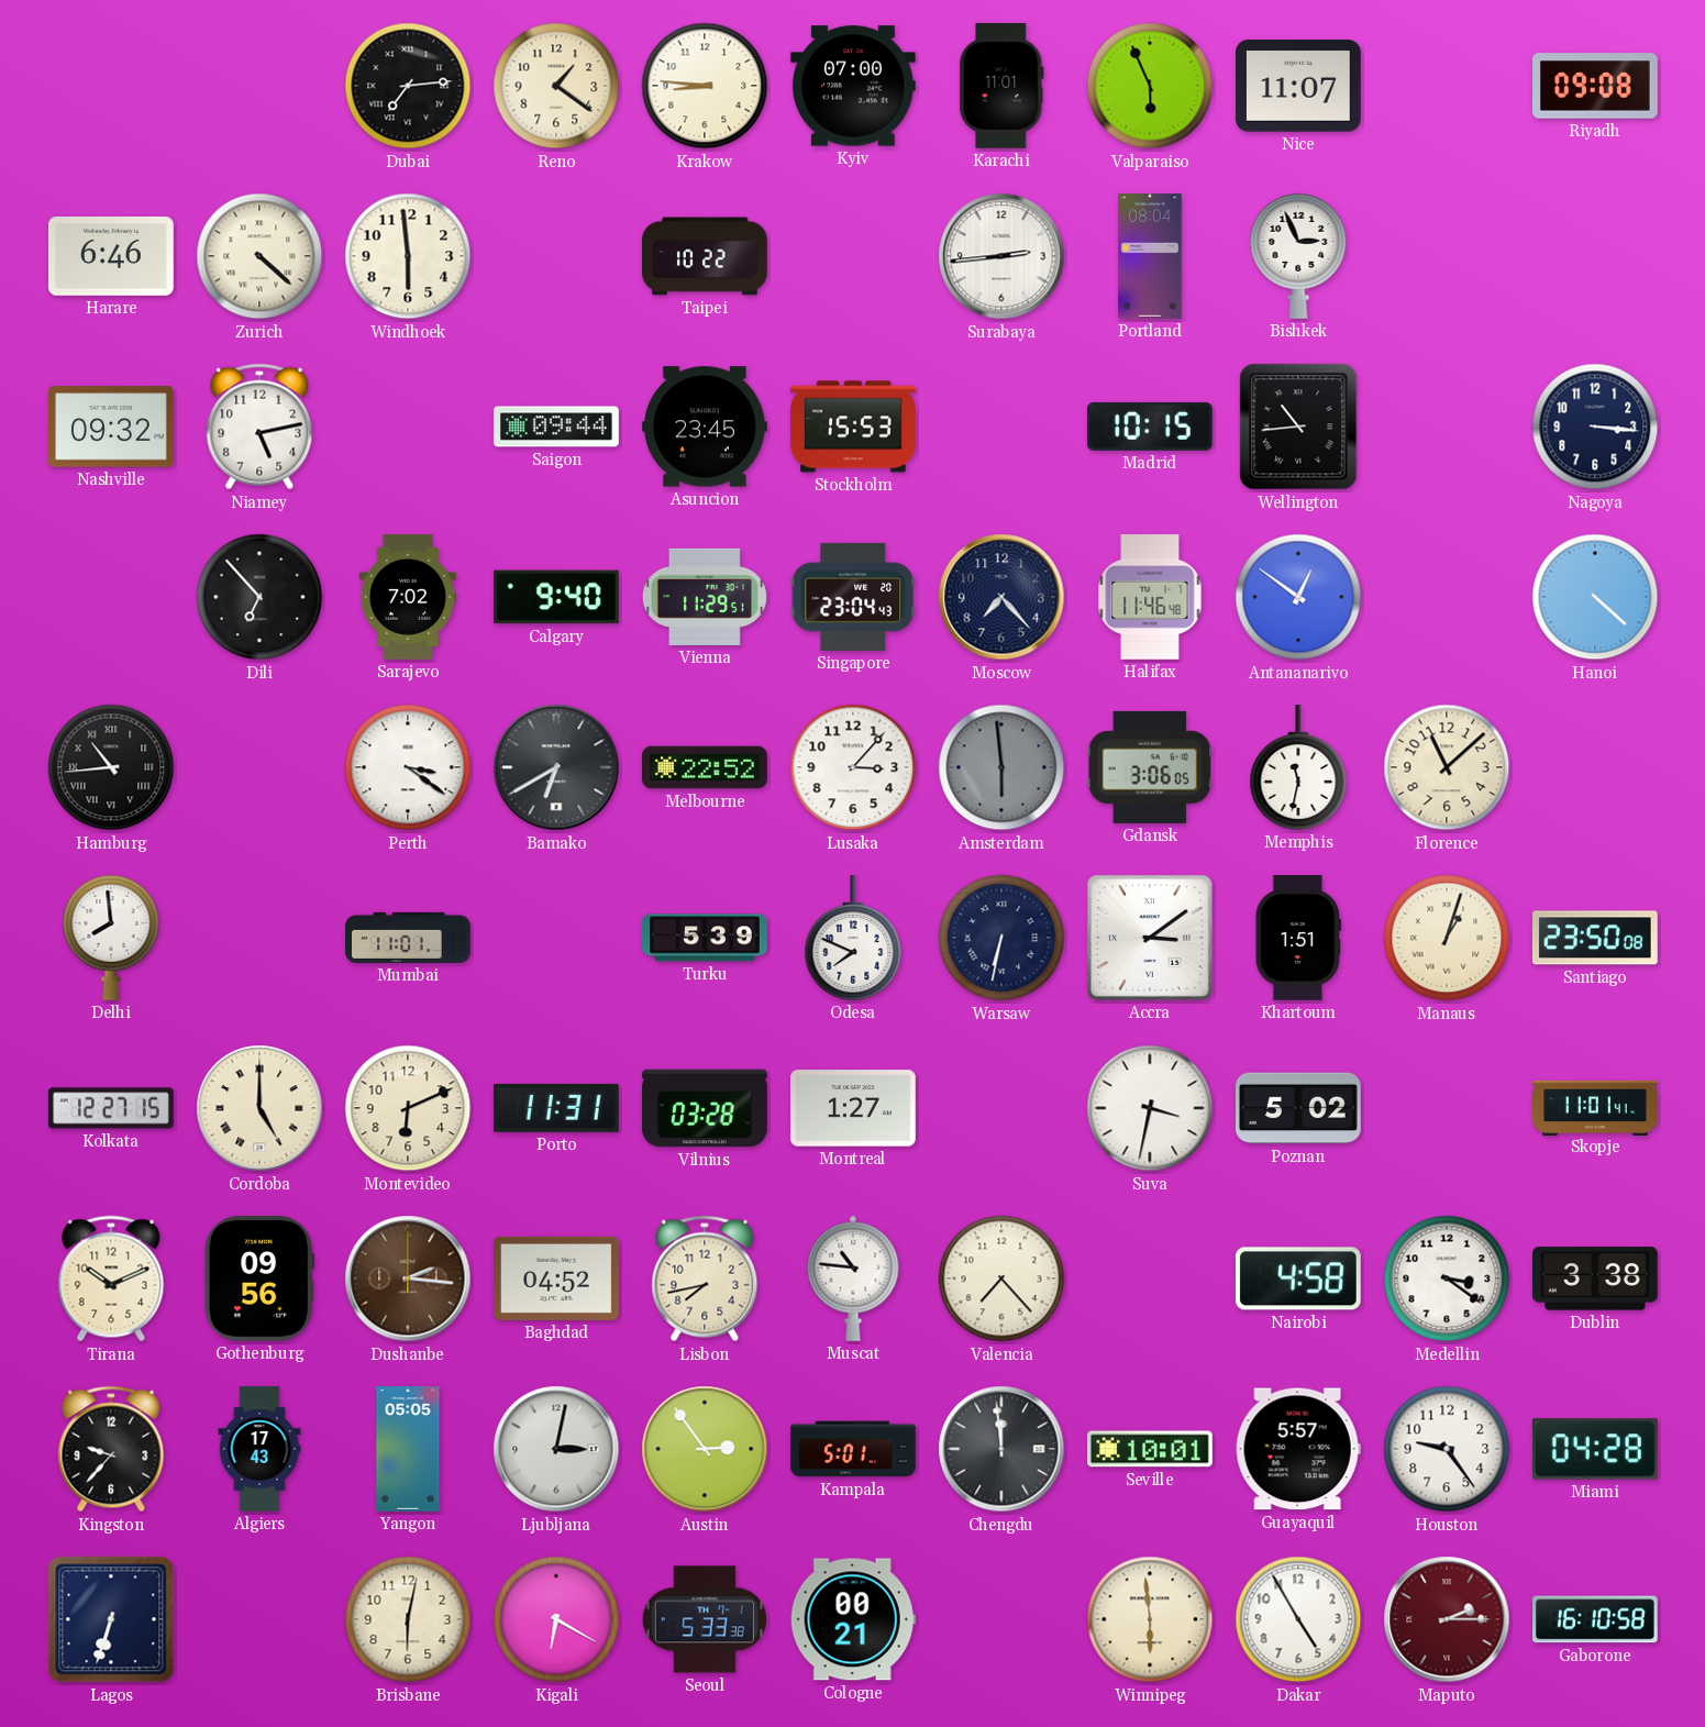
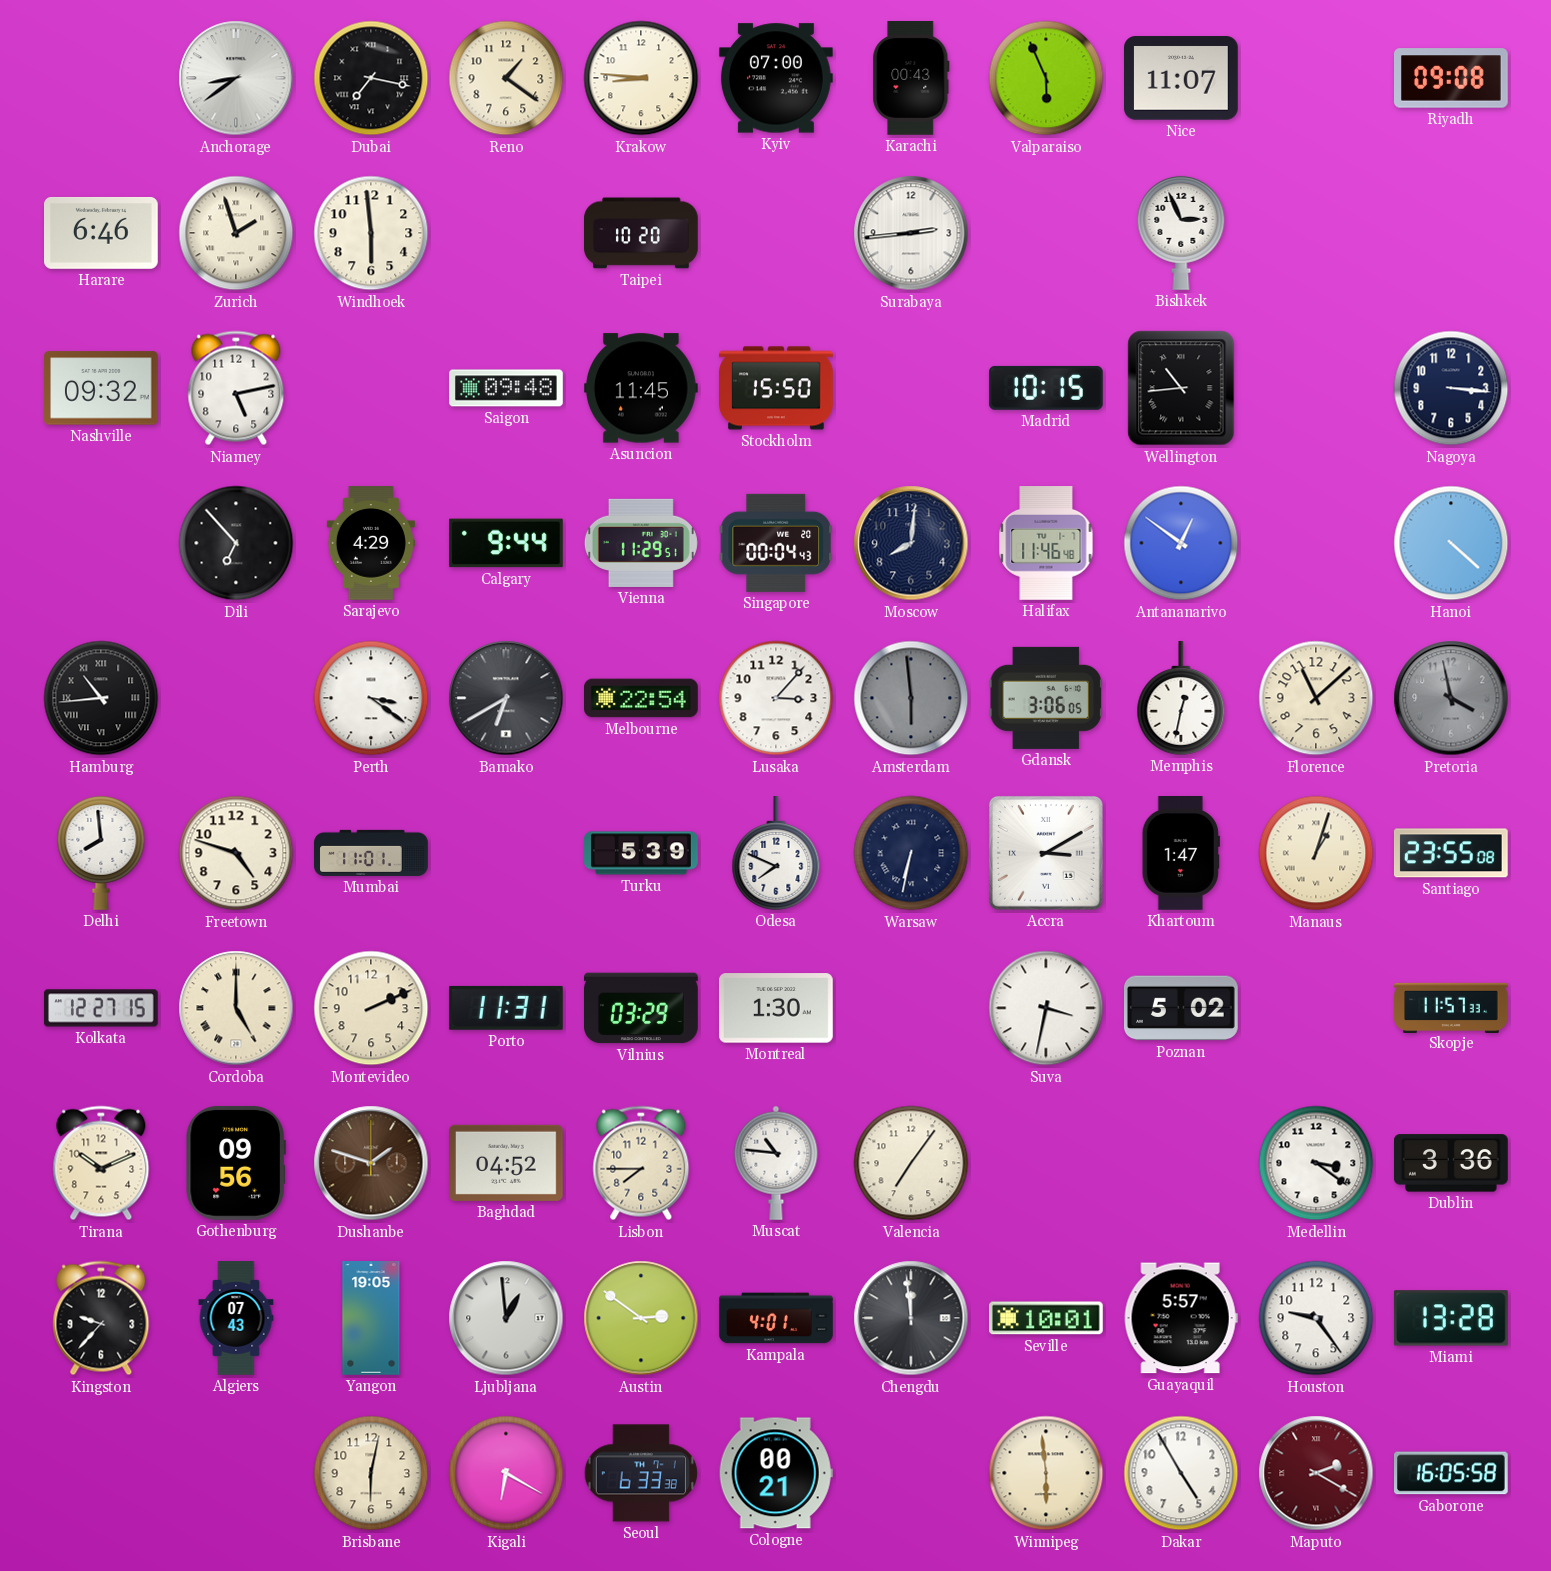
Anchorage: none -> 8:39 (236, 78)
Dubai: 7:14 -> 7:17 (371, 78)
Karachi: 11:01 -> 00:43 (911, 79)
Zurich: 4:22 -> 1:57 (236, 233)
Taipei: 10:22 -> 10:20 (642, 233)
Portland: 08:04 -> none (1150, 256)
Saigon: 09:44 -> 09:48 (506, 388)
Asuncion: 23:45 -> 11:45 (642, 388)
Stockholm: 15:53 -> 15:50 (776, 388)
Sarajevo: 7:02 -> 4:29 (371, 543)
Calgary: 9:40 -> 9:44 (507, 543)
Singapore: 23:04 -> 00:04 (776, 543)
Moscow: 7:23 -> 8:01 (911, 543)
Melbourne: 22:52 -> 22:54 (642, 698)
Memphis: 11:32 -> 12:32 (1181, 699)
Pretoria: none -> 3:58 (1451, 698)
Freetown: none -> 4:48 (236, 853)
Accra: 3:09 -> 3:10 (1046, 853)
Khartoum: 1:51 -> 1:47 (1181, 854)
Santiago: 23:50 -> 23:55 (1451, 853)
Montevideo: 6:11 -> 2:11 (371, 1008)
Vilnius: 03:28 -> 03:29 (642, 1008)
Montreal: 1:27 -> 1:30 (777, 1008)
Skopje: 11:01 -> 11:57 (1451, 1007)
Dushanbe: 2:16 -> 1:48 (371, 1163)
Lisbon: 7:43 -> 7:45 (641, 1163)
Valencia: 7:23 -> 7:06 (911, 1163)
Nairobi: 4:58 -> none (1298, 1278)
Dublin: 3:38 -> 3:36 (1452, 1163)
Algiers: 17:43 -> 07:43 (236, 1318)
Yangon: 05:05 -> 19:05 (371, 1318)
Ljubljana: 3:02 -> 12:59 (506, 1318)
Austin: 2:54 -> 2:51 (641, 1318)
Kampala: 5:01 -> 4:01 (776, 1318)
Miami: 04:28 -> 13:28 (1451, 1318)
Lagos: 6:33 -> none (111, 1619)
Seoul: 5:33 -> 6:33 (641, 1473)
Maputo: 2:15 -> 2:20 (1316, 1473)
Gaborone: 16:10 -> 16:05 (1452, 1473)
